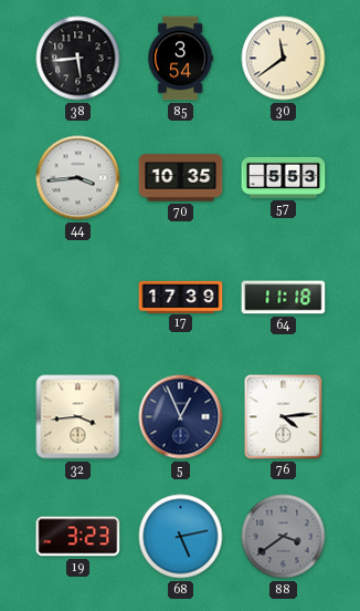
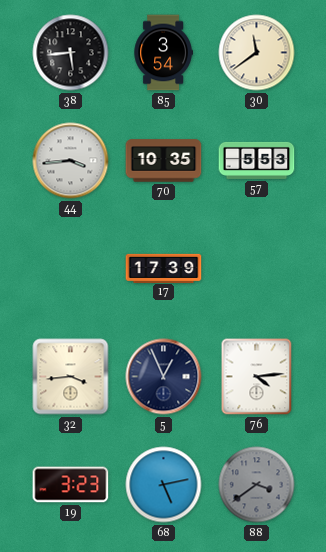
64: 11:18 -> none (284, 298)
